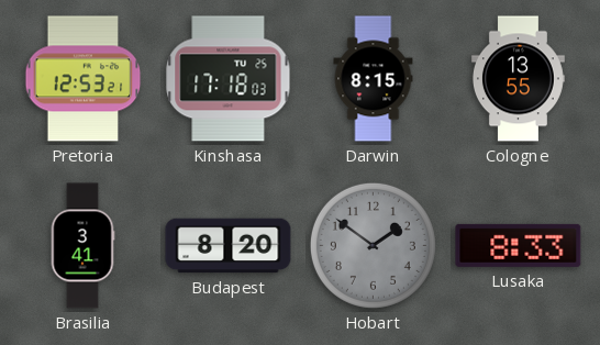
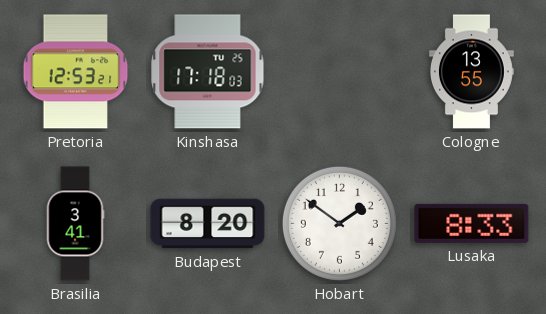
Darwin: 8:15 -> none (374, 79)
Hobart dial: grey -> white (339, 223)
